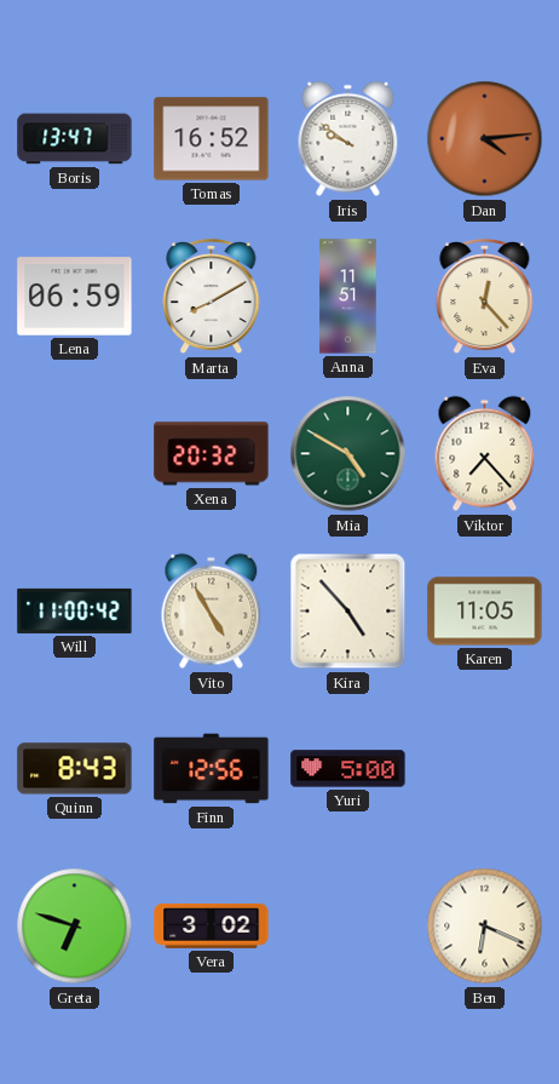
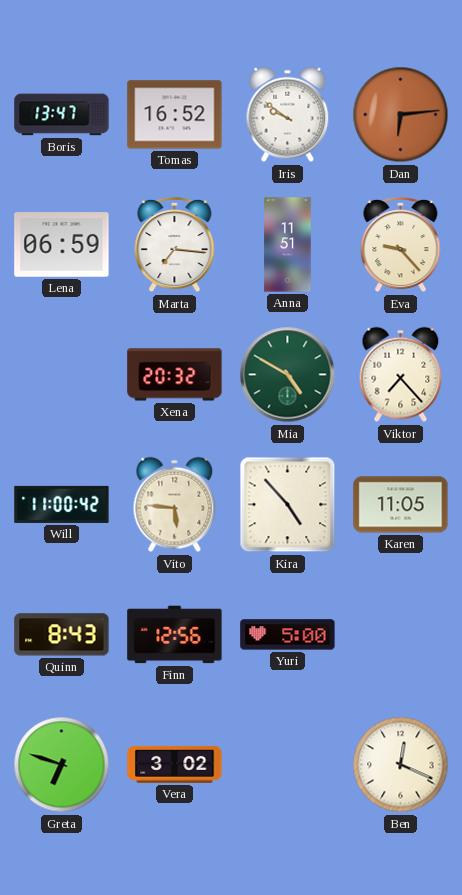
Dan: 4:14 -> 6:14 (401, 115)
Marta: 8:10 -> 7:16 (175, 245)
Eva: 12:23 -> 9:23 (401, 245)
Vito: 4:55 -> 5:46 (175, 505)
Ben: 6:19 -> 12:19 (401, 765)
